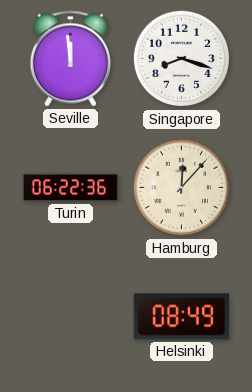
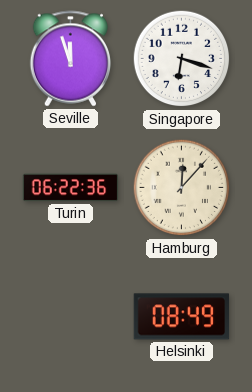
Seville: 11:59 -> 11:57 (71, 59)
Singapore: 8:18 -> 6:18 (182, 59)
